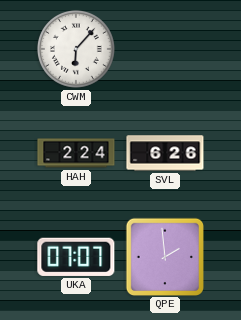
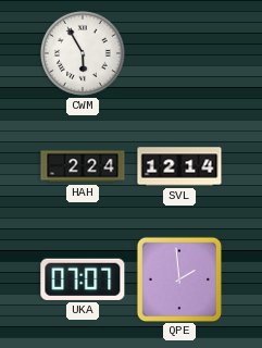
CWM: 6:07 -> 5:55 (83, 53)
SVL: 6:26 -> 12:14 (179, 166)
